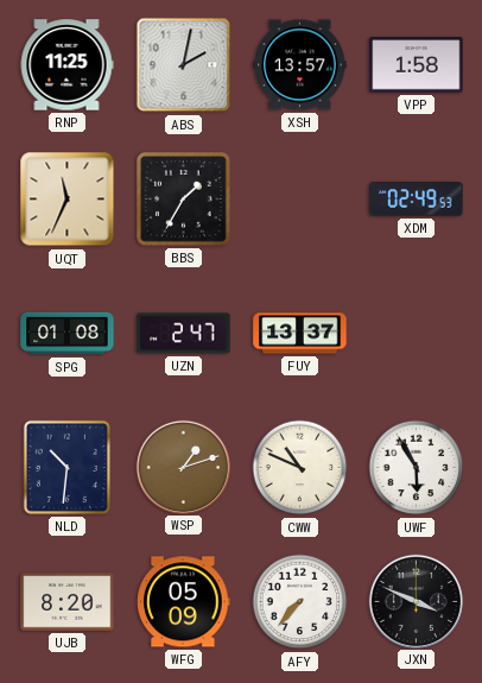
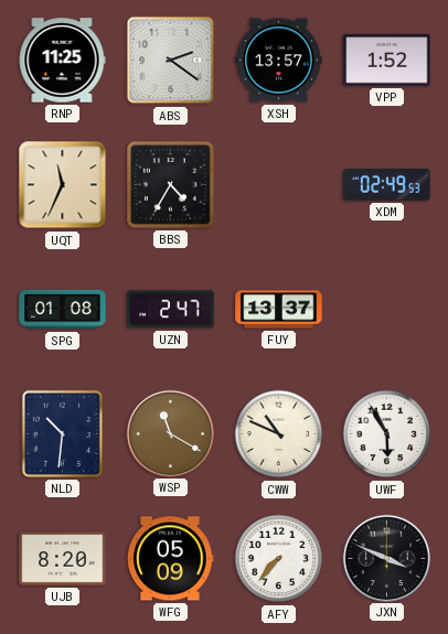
ABS: 2:02 -> 2:21 (171, 61)
VPP: 1:58 -> 1:52 (387, 61)
BBS: 1:35 -> 4:35 (171, 185)
WSP: 1:12 -> 11:20 (170, 433)
